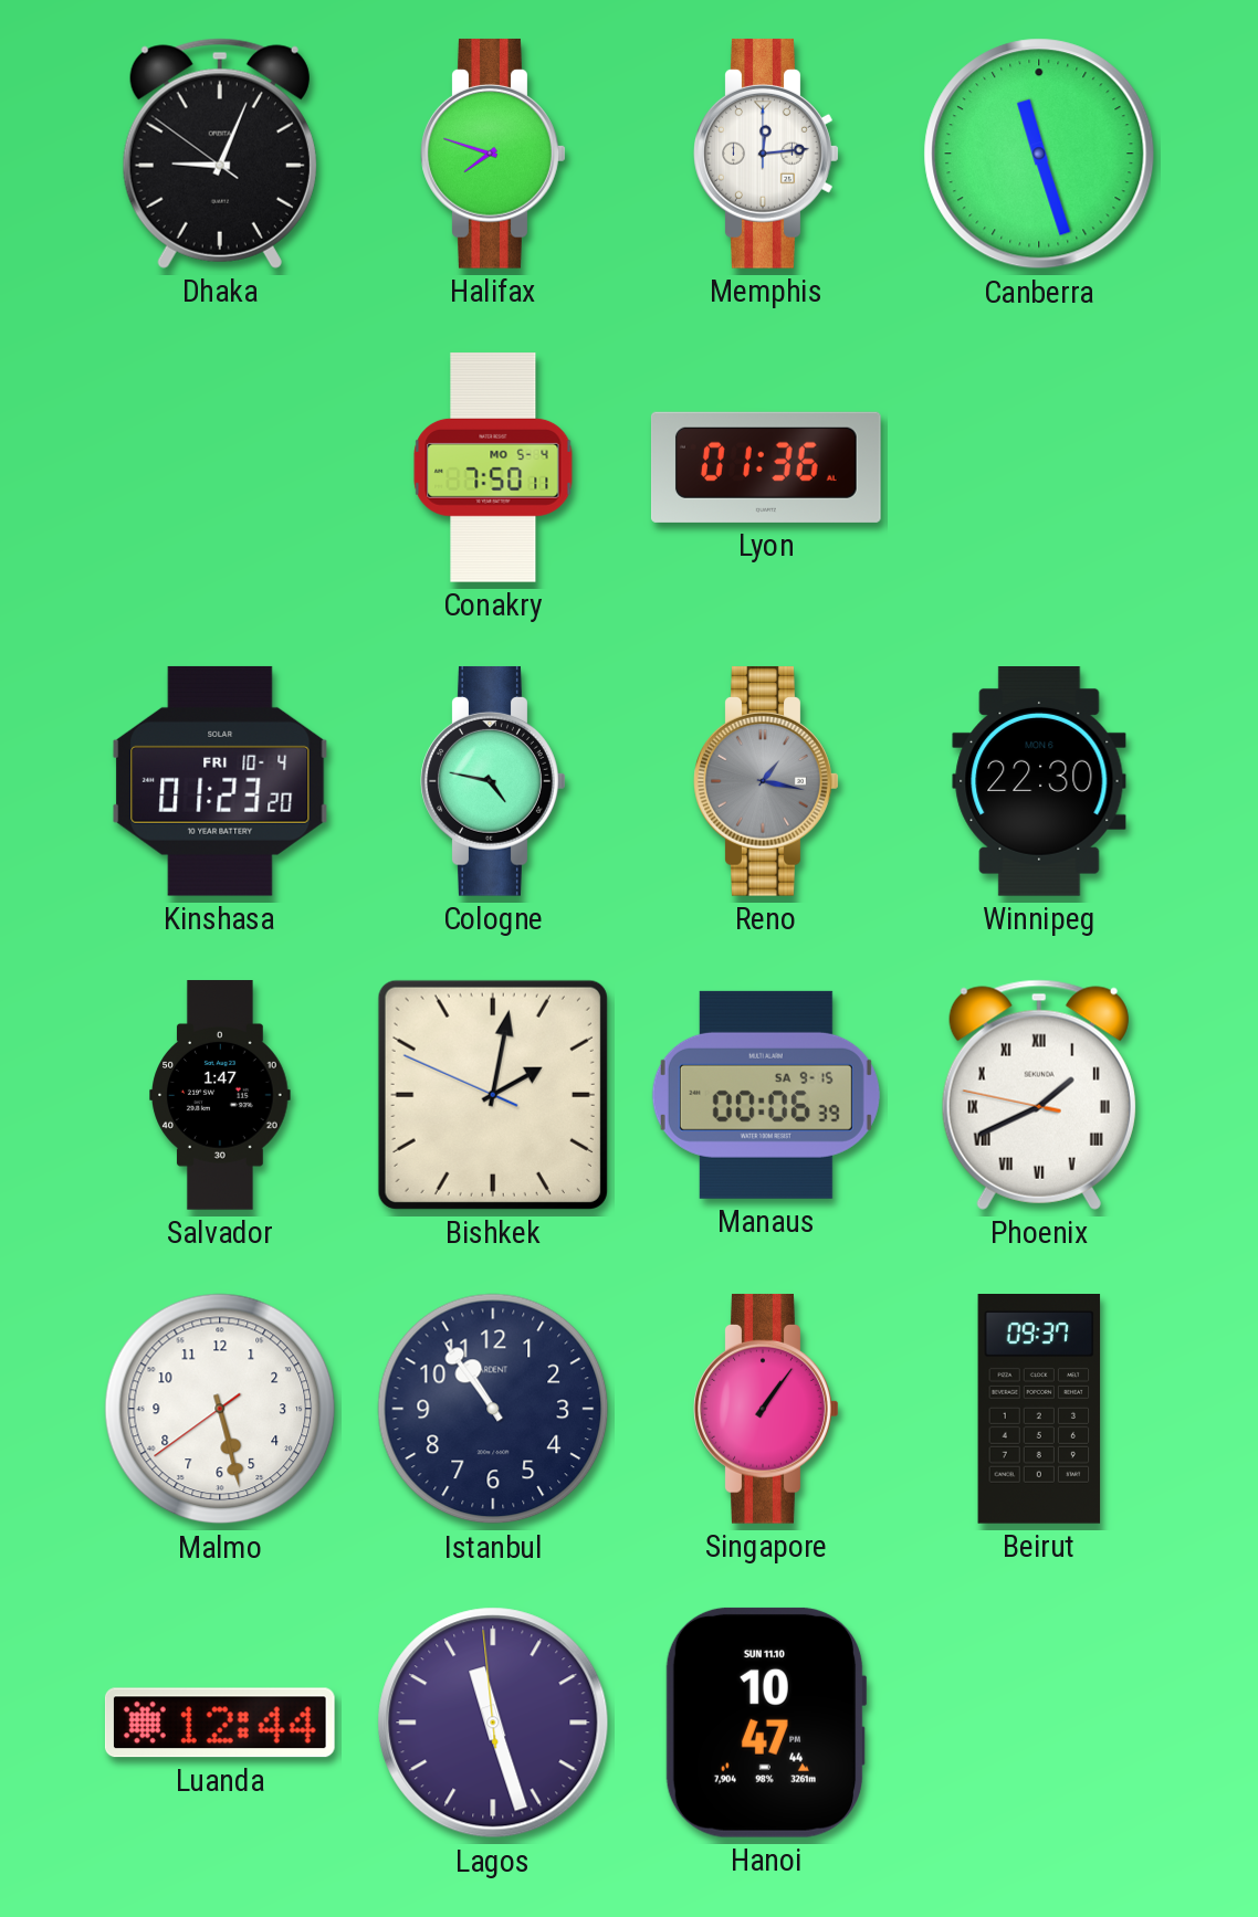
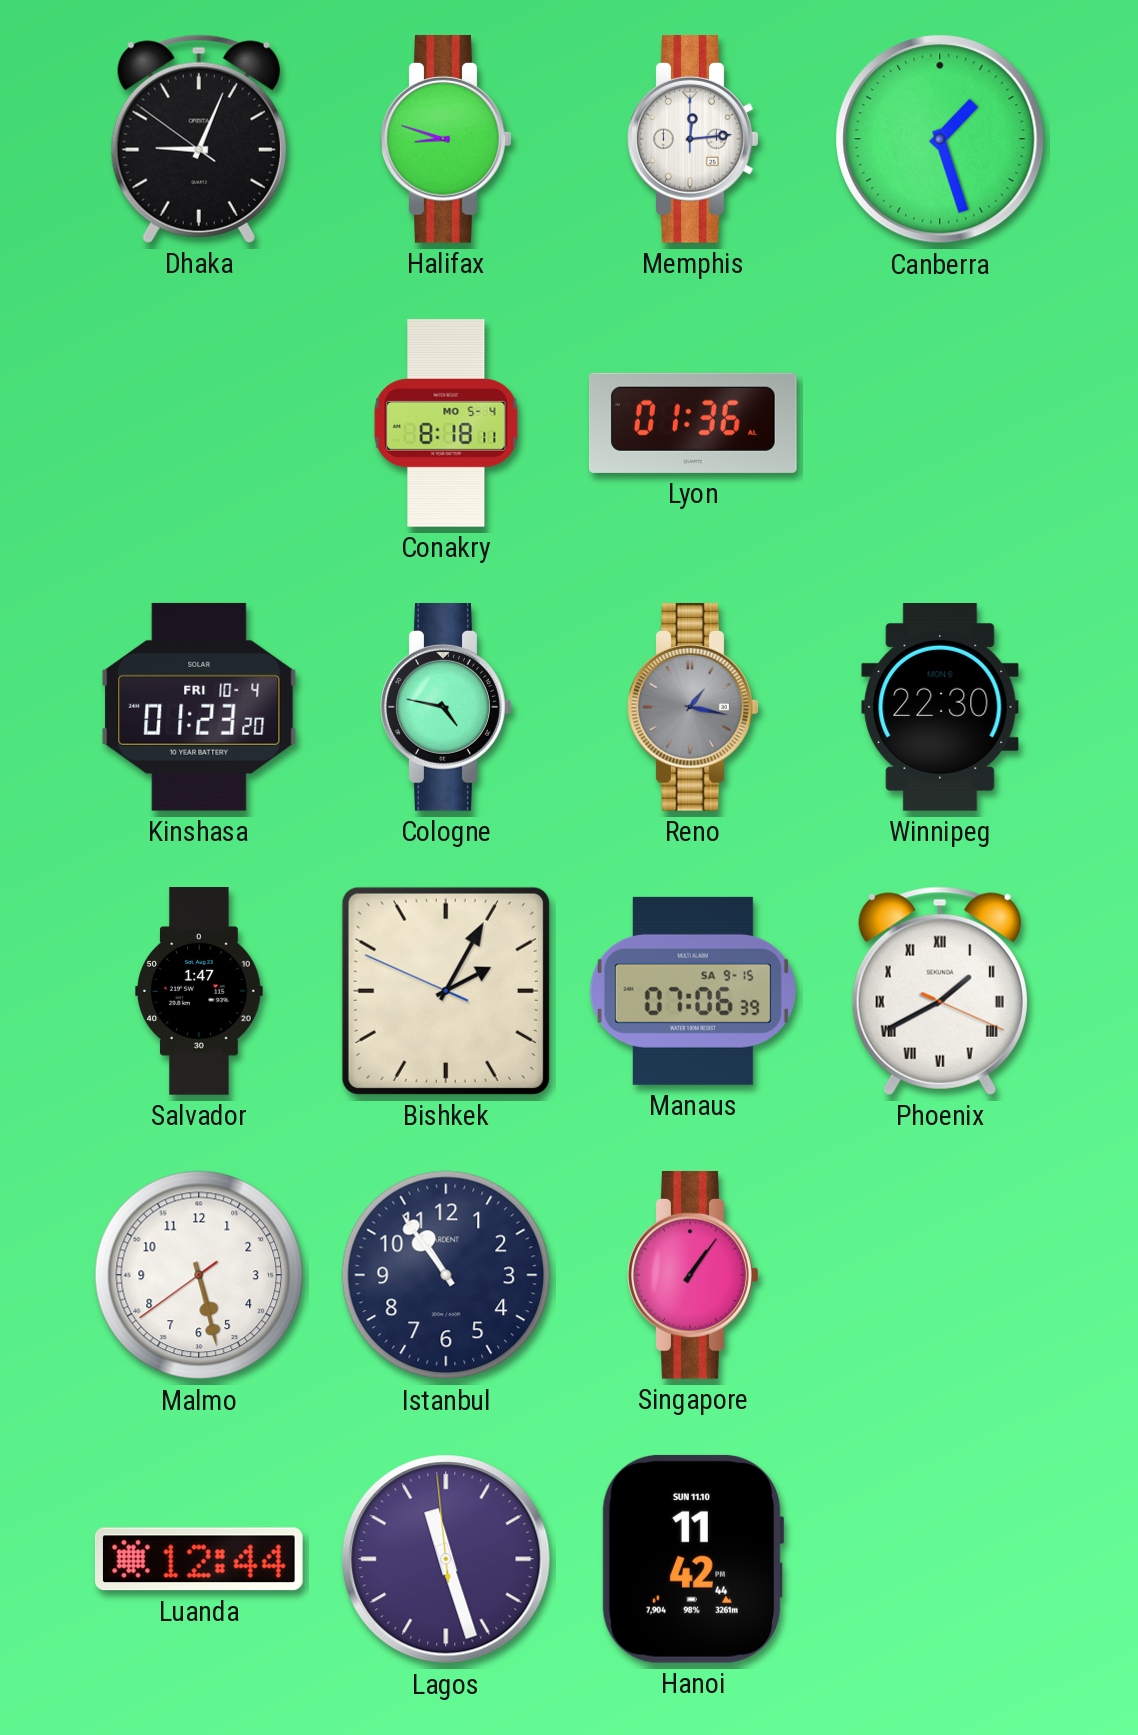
Halifax: 7:48 -> 8:48 (446, 139)
Canberra: 11:27 -> 1:27 (940, 139)
Conakry: 7:50 -> 8:18 (446, 423)
Bishkek: 2:01 -> 2:04 (446, 991)
Manaus: 00:06 -> 07:06 (693, 991)
Phoenix: 1:40:47 -> 1:40:19 (940, 991)
Beirut: 09:37 -> none (1039, 1410)
Hanoi: 10:47 -> 11:42 (693, 1559)
